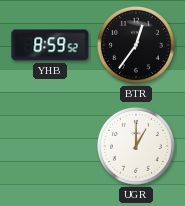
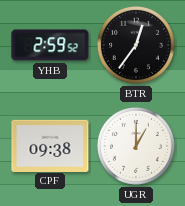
YHB: 8:59 -> 2:59 (50, 45)
CPF: none -> 09:38 (50, 145)
